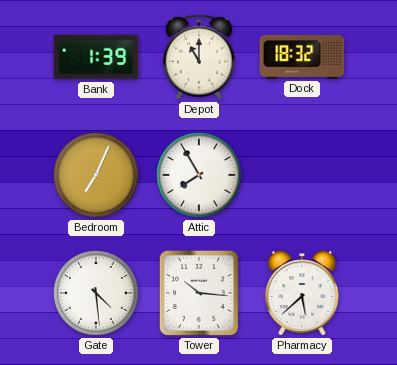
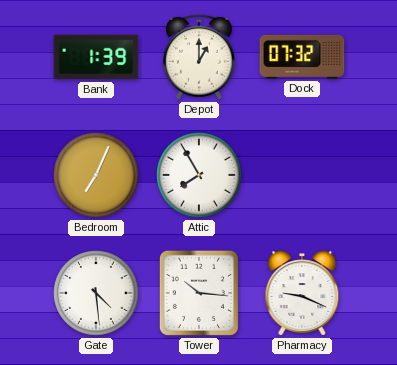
Depot: 11:00 -> 1:00 (199, 57)
Dock: 18:32 -> 07:32 (302, 57)
Pharmacy: 5:38 -> 9:19 (302, 293)
